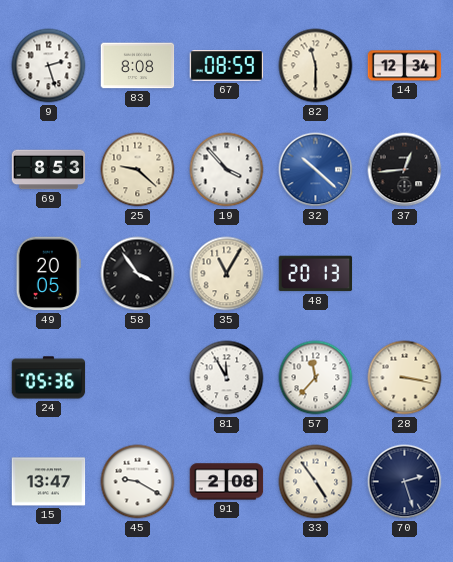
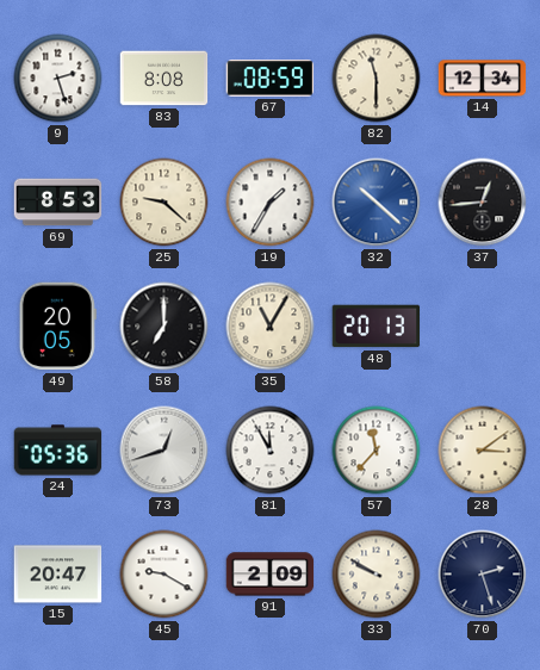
19: 3:53 -> 1:35 (271, 203)
58: 3:54 -> 7:00 (165, 327)
73: none -> 12:42 (165, 451)
28: 3:17 -> 3:09 (483, 451)
15: 13:47 -> 20:47 (58, 575)
91: 2:08 -> 2:09 (271, 575)
33: 4:54 -> 9:50 (377, 575)
